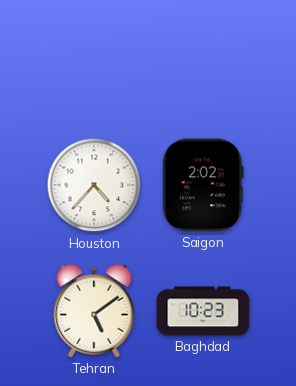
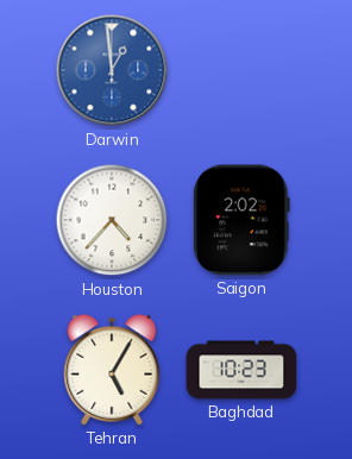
Darwin: none -> 12:59 (112, 70)
Tehran: 5:09 -> 5:05 (112, 370)
